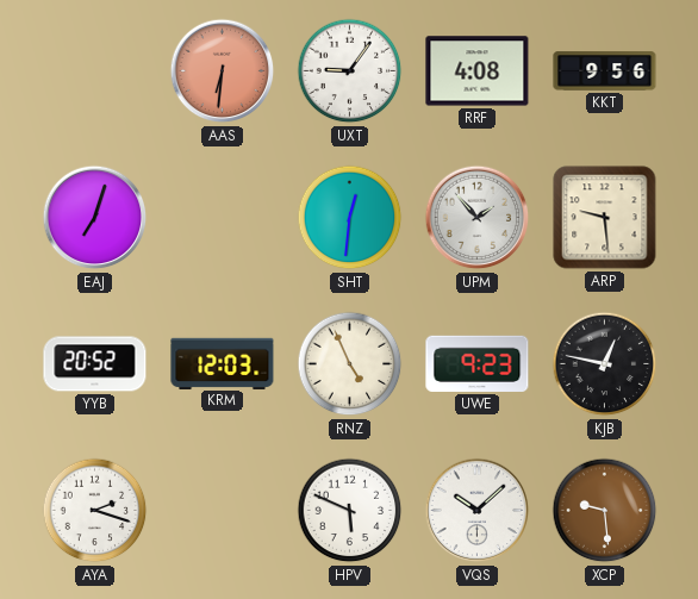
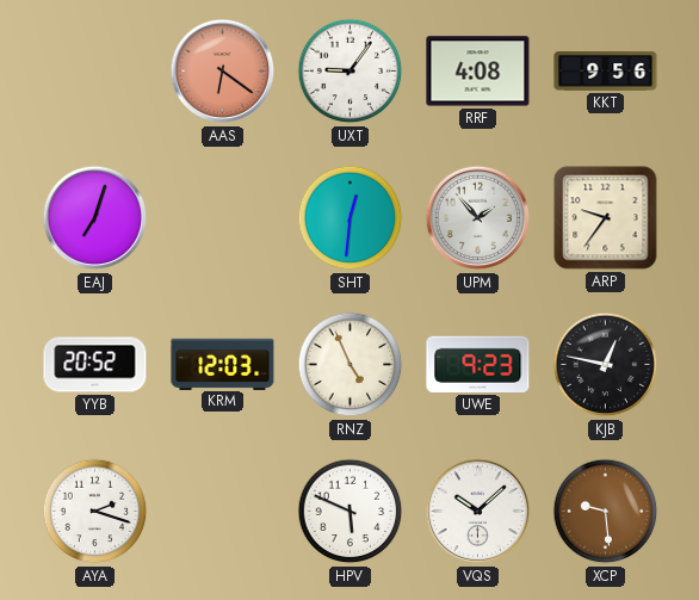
AAS: 6:31 -> 6:21 (223, 72)
ARP: 9:29 -> 9:36 (606, 218)
